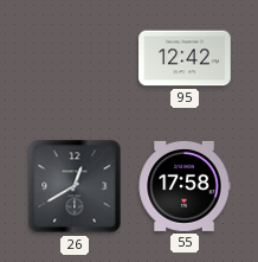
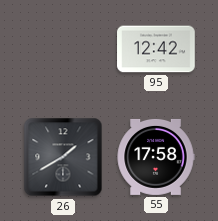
26: 12:40 -> 1:40 (63, 157)
